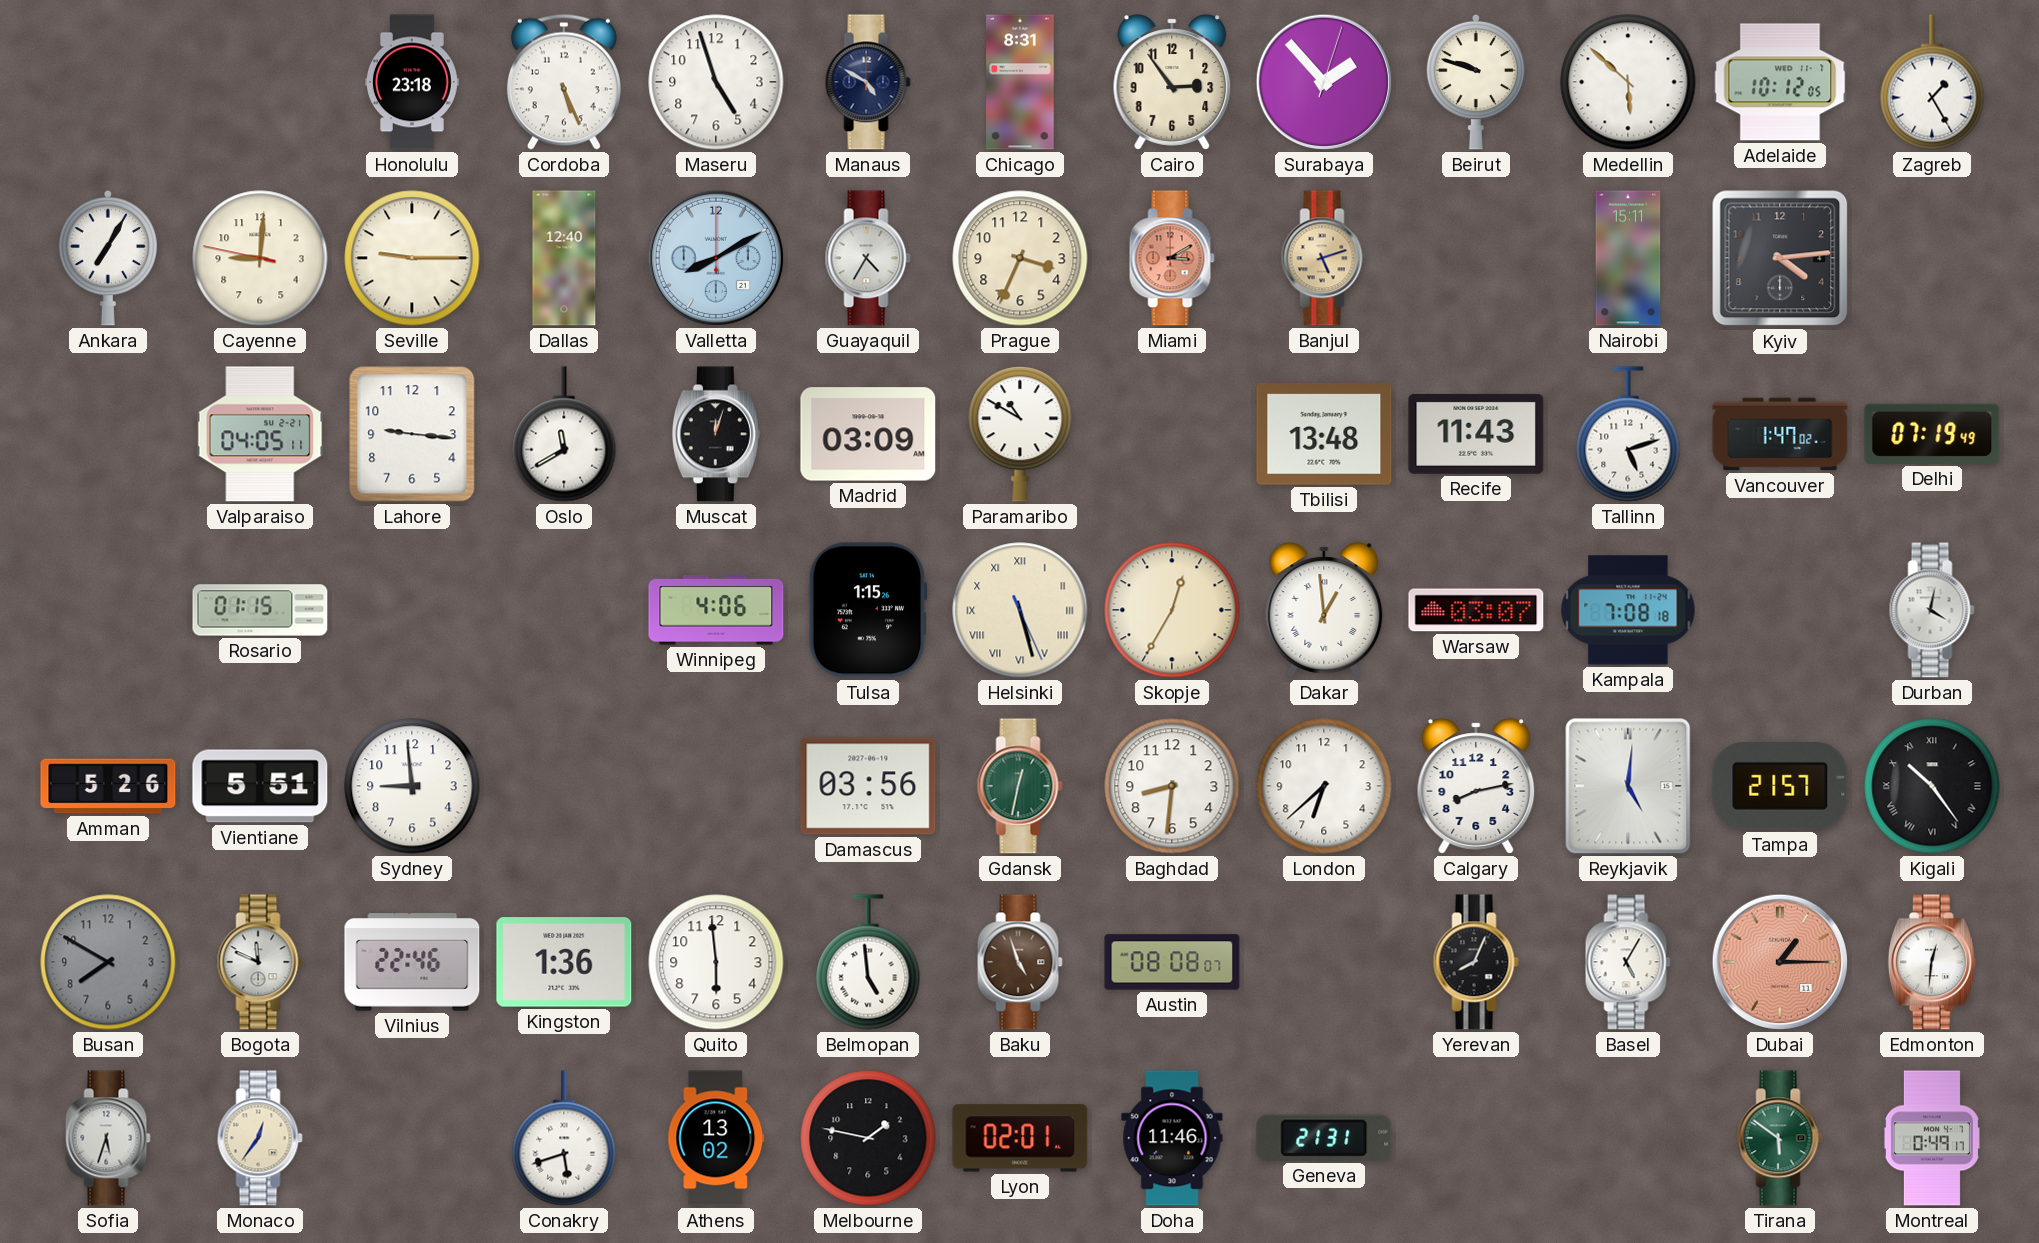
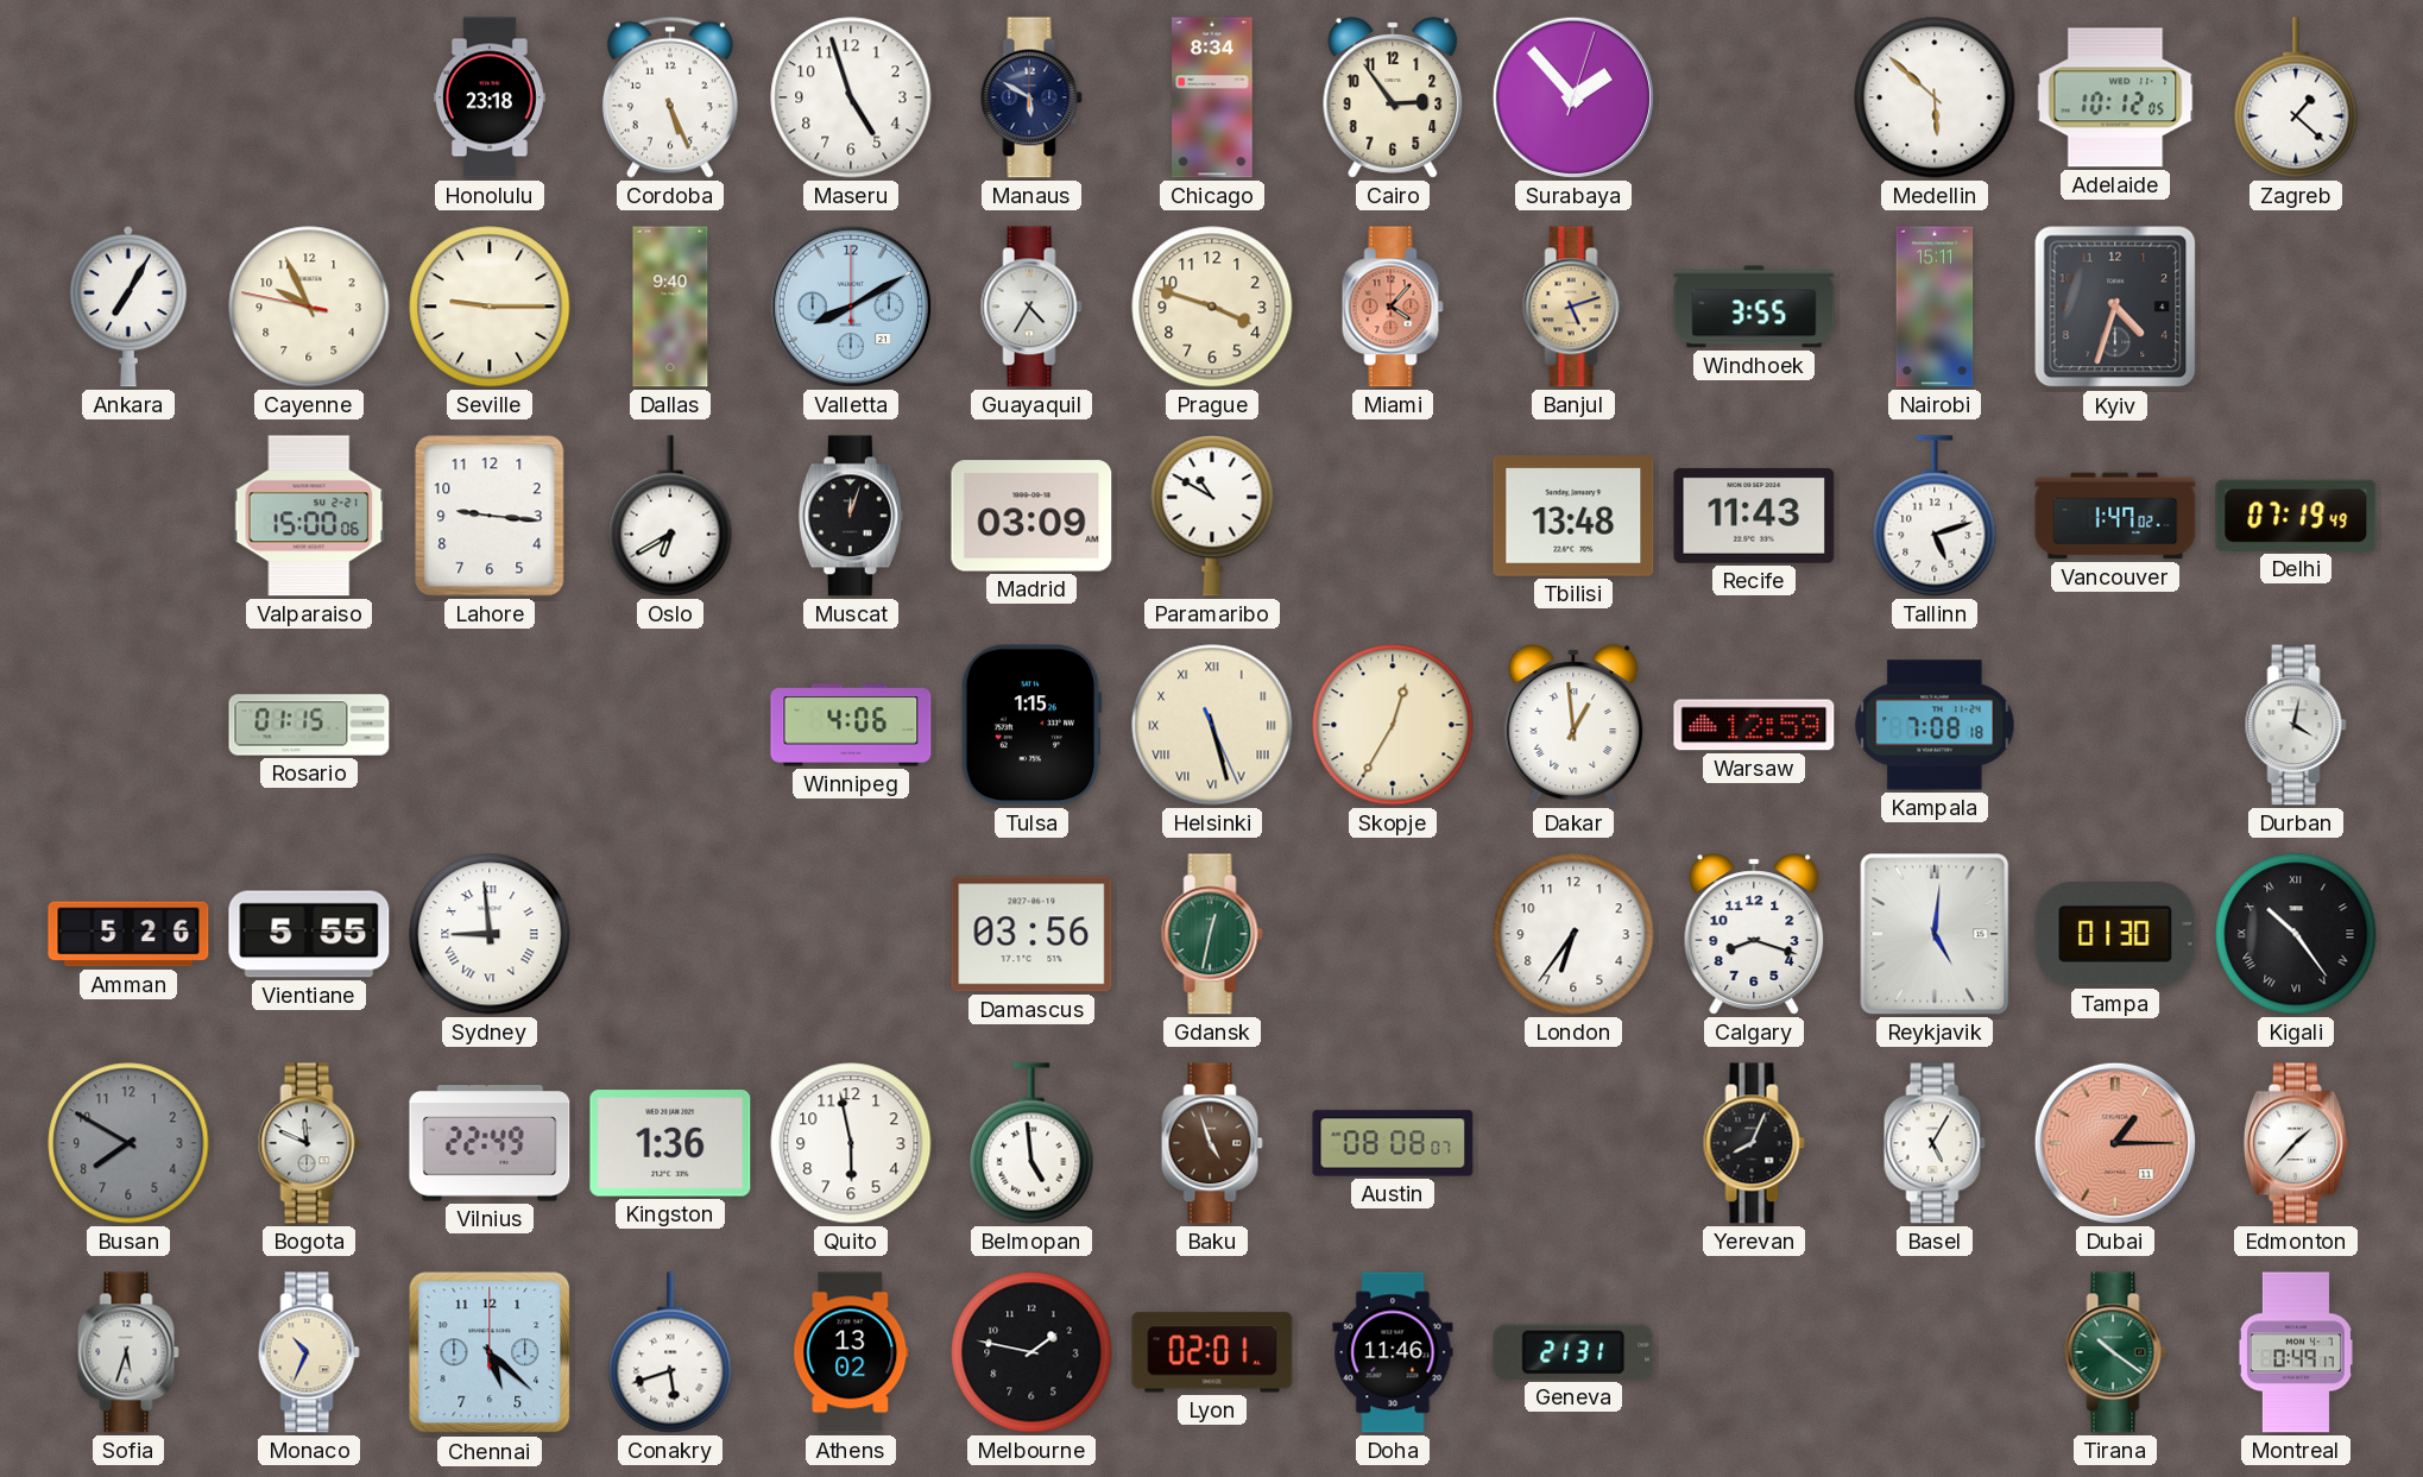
Manaus: 4:50 -> 5:50 (1031, 97)
Chicago: 8:31 -> 8:34 (1212, 97)
Beirut: 9:48 -> none (1476, 82)
Zagreb: 1:25 -> 1:22 (2296, 97)
Cayenne: 9:00 -> 9:55 (309, 307)
Dallas: 12:40 -> 9:40 (670, 307)
Prague: 3:34 -> 3:48 (1212, 307)
Miami: 3:10 -> 4:07 (1393, 307)
Windhoek: none -> 3:55 (1754, 307)
Kyiv: 4:14 -> 4:33 (2115, 307)
Valparaiso: 04:05 -> 15:00 (309, 516)
Oslo: 11:40 -> 6:40 (670, 516)
Warsaw: 03:07 -> 12:59 (1754, 725)
Vientiane: 5:51 -> 5:55 (309, 934)
Sydney numerals: Arabic -> Roman (490, 934)
Baghdad: 8:31 -> none (1172, 786)
London: 6:38 -> 6:36 (1573, 934)
Calgary: 8:13 -> 8:18 (1754, 934)
Tampa: 21:57 -> 01:30 (2115, 935)
Vilnius: 22:46 -> 22:49 (490, 1143)
Quito: 5:59 -> 5:58 (851, 1143)
Edmonton: 12:31 -> 1:37 (2296, 1143)
Monaco: 12:36 -> 10:34 (309, 1352)
Chennai: none -> 5:22 (490, 1352)
Tirana: 5:51 -> 10:21 (2115, 1352)
